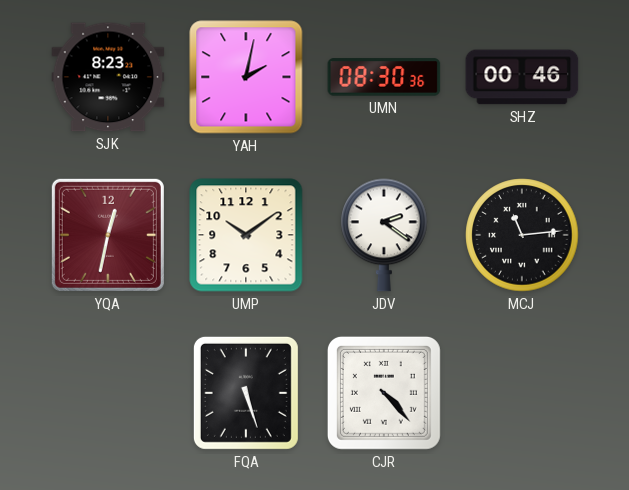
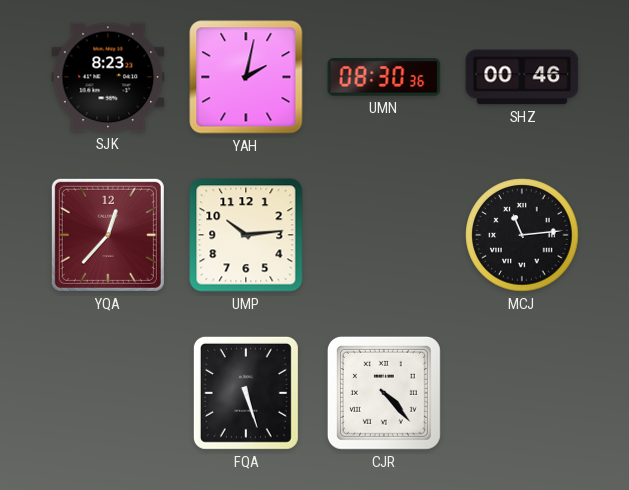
YQA: 12:32 -> 12:37 (108, 235)
UMP: 10:09 -> 10:14 (246, 235)
JDV: 2:21 -> none (384, 235)
